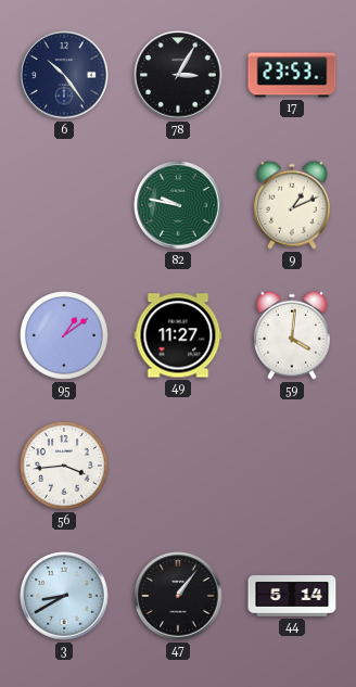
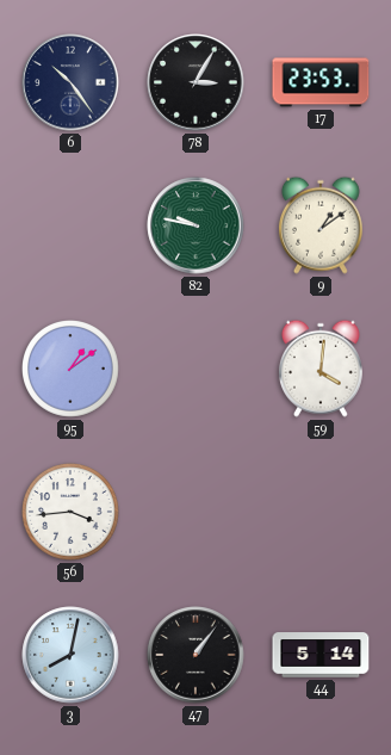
9: 1:11 -> 1:09 (321, 225)
49: 11:27 -> none (178, 335)
3: 8:40 -> 8:02 (70, 655)
